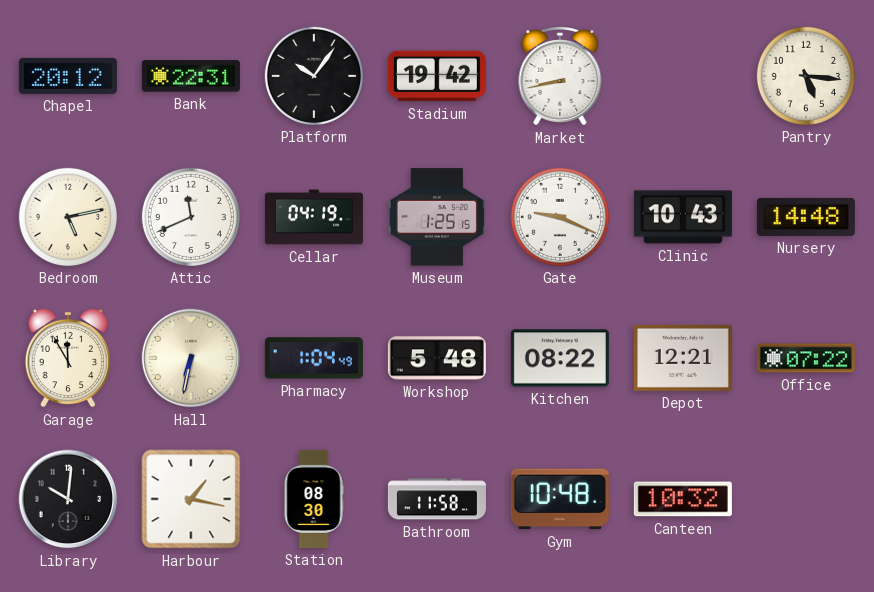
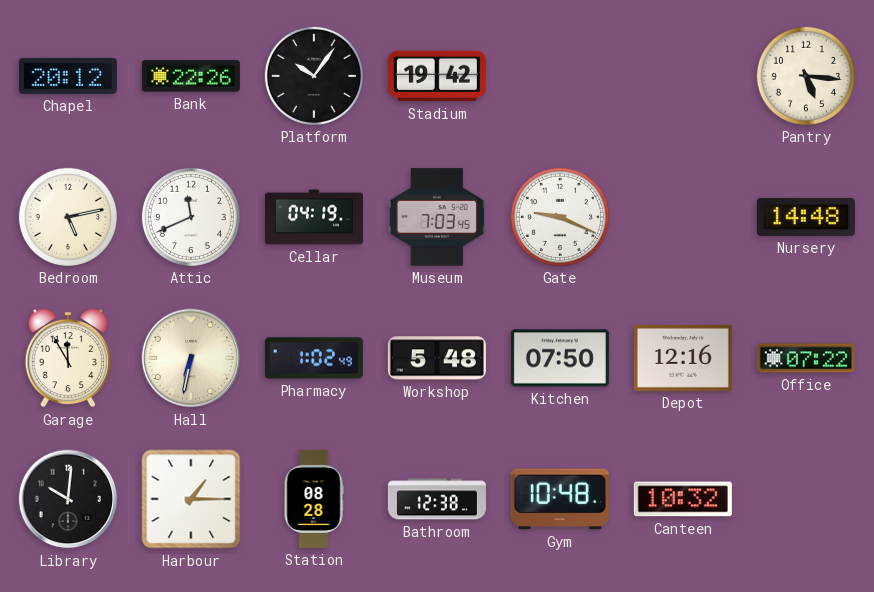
Bank: 22:31 -> 22:26 (191, 76)
Market: 8:43 -> none (560, 77)
Museum: 1:25 -> 7:03 (437, 217)
Clinic: 10:43 -> none (683, 217)
Pharmacy: 1:04 -> 1:02 (314, 358)
Kitchen: 08:22 -> 07:50 (560, 358)
Depot: 12:21 -> 12:16 (683, 358)
Harbour: 1:17 -> 1:15 (191, 499)
Station: 08:30 -> 08:28 (314, 499)
Bathroom: 11:58 -> 12:38 (437, 499)
